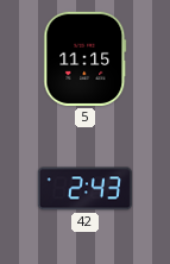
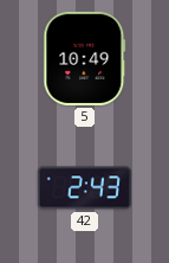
5: 11:15 -> 10:49 (85, 58)
